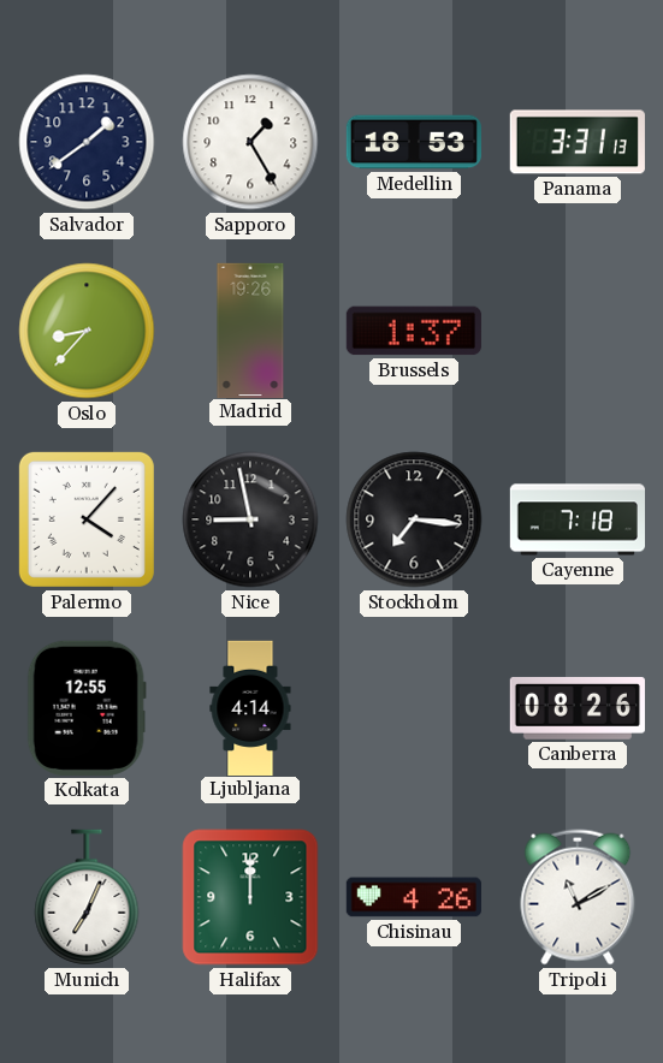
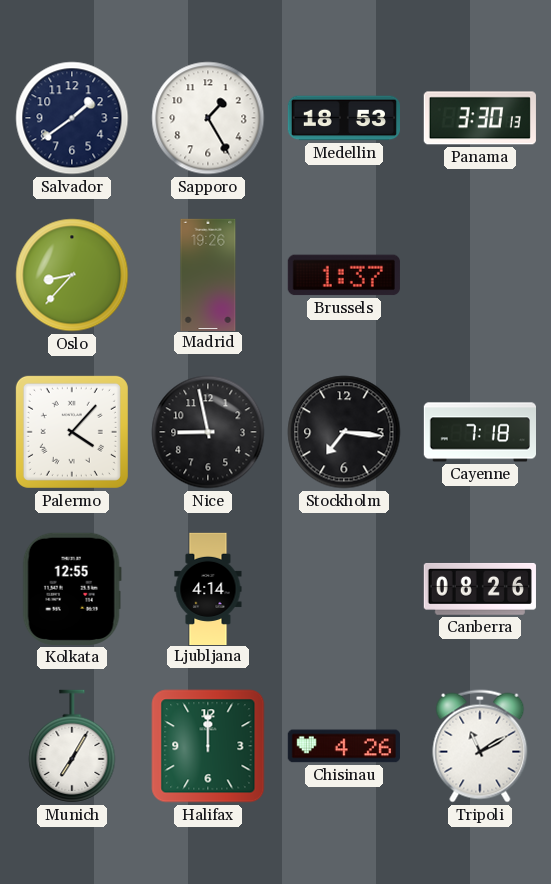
Panama: 3:31 -> 3:30 (480, 118)
Munich: 7:04 -> 7:05 (72, 746)
